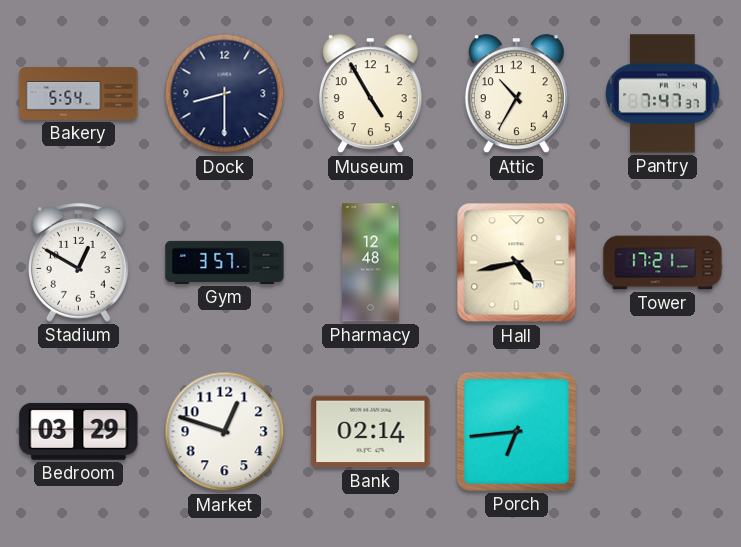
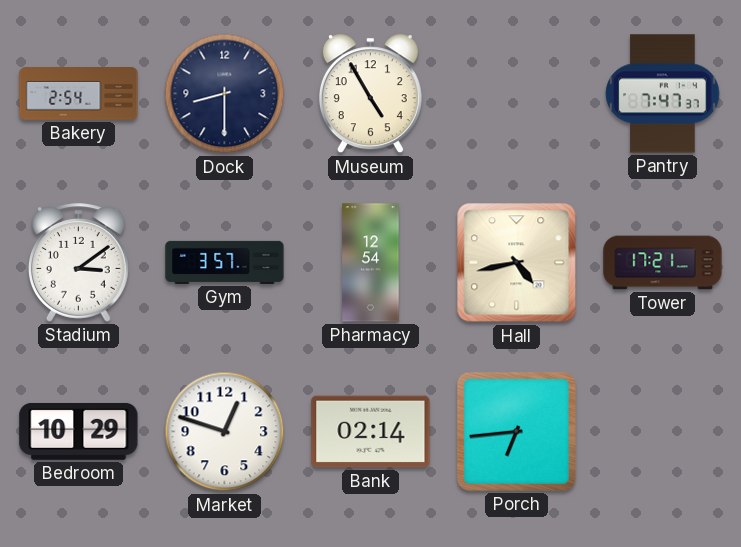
Bakery: 5:54 -> 2:54 (79, 94)
Attic: 10:35 -> none (516, 94)
Stadium: 12:50 -> 3:09 (78, 263)
Pharmacy: 12:48 -> 12:54 (371, 263)
Bedroom: 03:29 -> 10:29 (79, 431)
